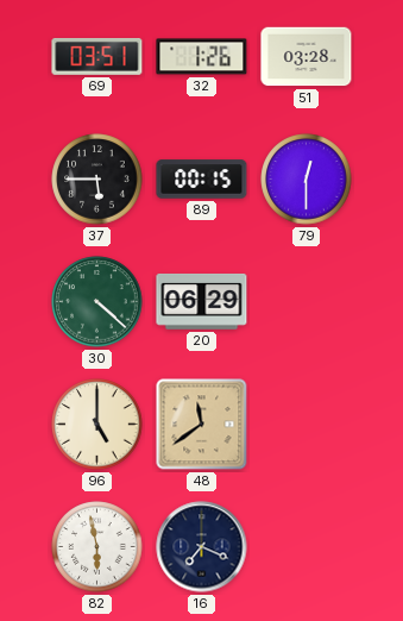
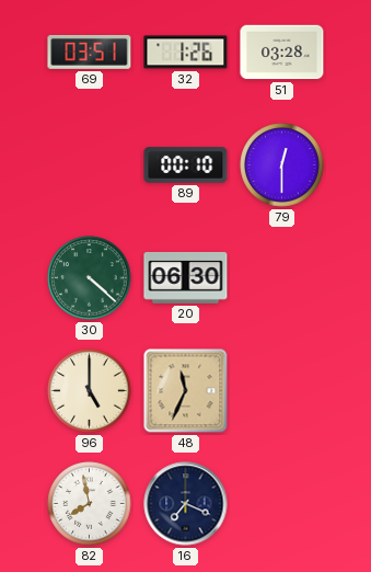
37: 5:45 -> none (97, 180)
89: 00:15 -> 00:10 (186, 165)
20: 06:29 -> 06:30 (186, 278)
48: 11:39 -> 11:34 (186, 391)
82: 5:58 -> 7:58 (90, 504)
